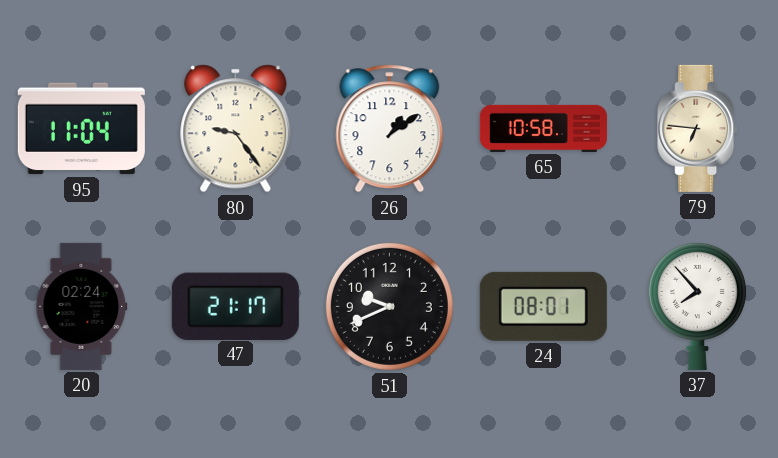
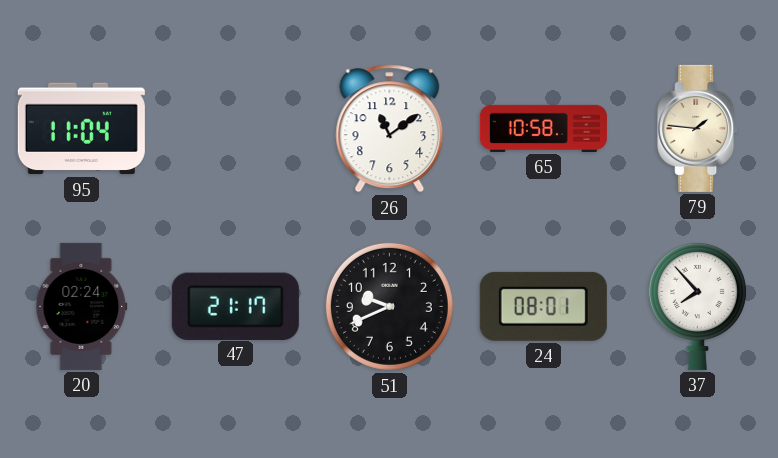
80: 9:24 -> none (236, 129)
26: 1:09 -> 11:09 (390, 129)
79: 6:46 -> 1:46 (698, 128)
